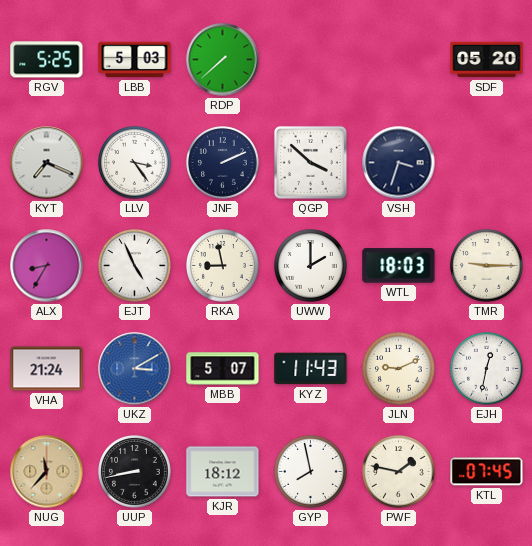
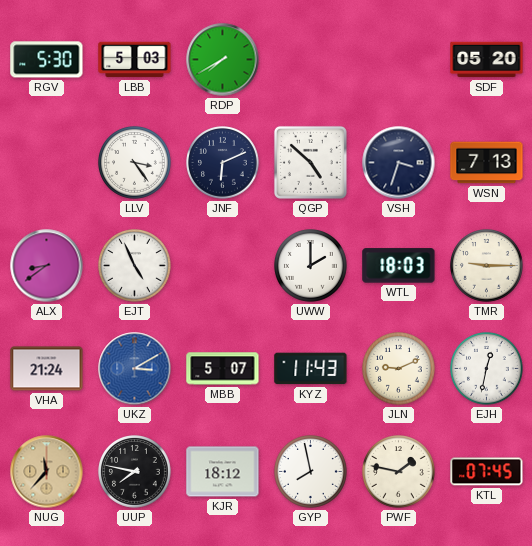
RGV: 5:25 -> 5:30 (47, 60)
RDP: 7:38 -> 7:40 (223, 60)
KYT: 7:19 -> none (47, 163)
JNF: 2:11 -> 6:11 (223, 163)
QGP: 3:52 -> 4:52 (310, 162)
WSN: none -> 7:13 (487, 163)
ALX: 8:35 -> 8:39 (47, 266)
RKA: 8:58 -> none (223, 266)
UUP: 8:43 -> 7:47 (135, 472)
